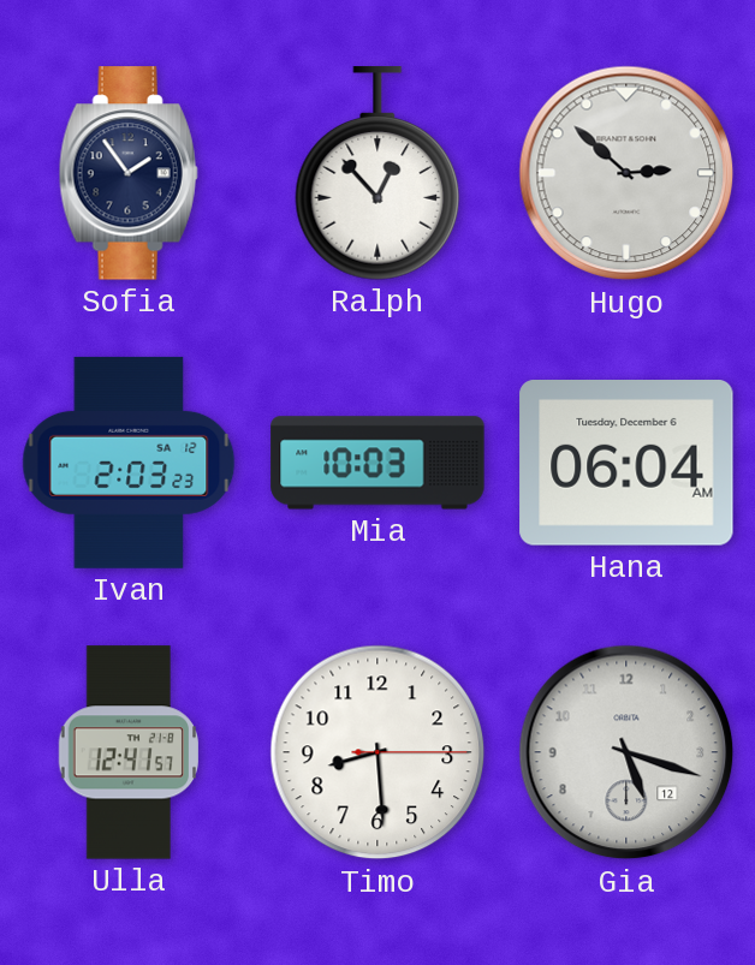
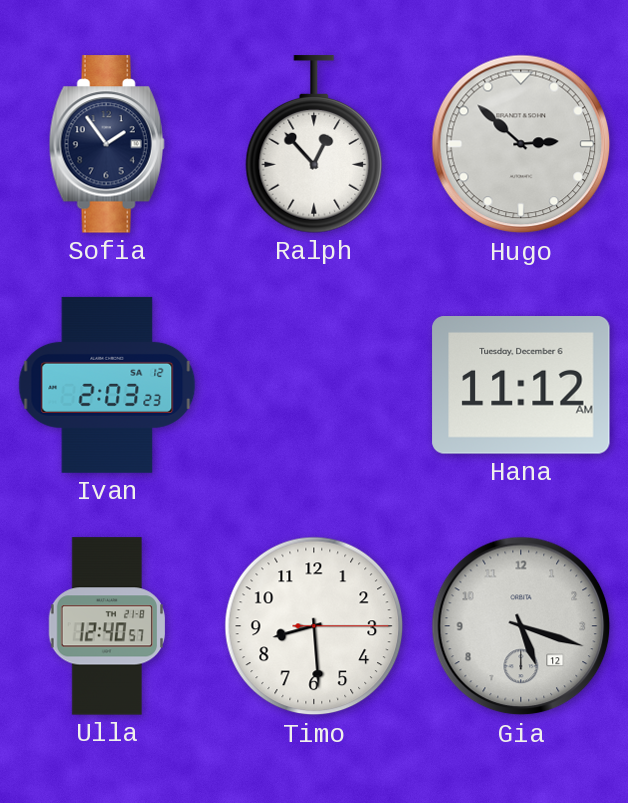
Mia: 10:03 -> none (377, 463)
Hana: 06:04 -> 11:12 (521, 386)
Ulla: 12:41 -> 12:40 (107, 626)
